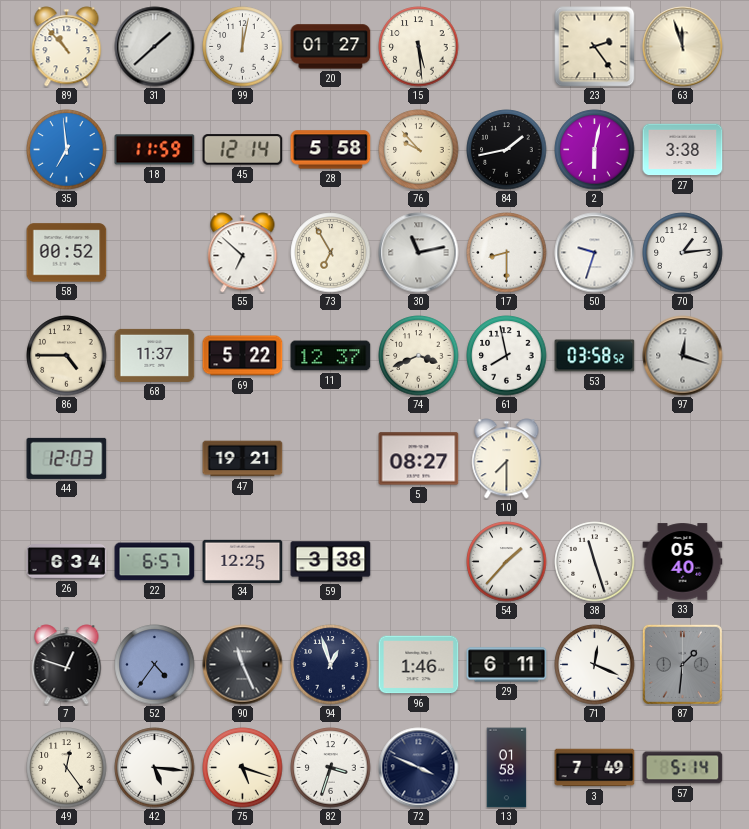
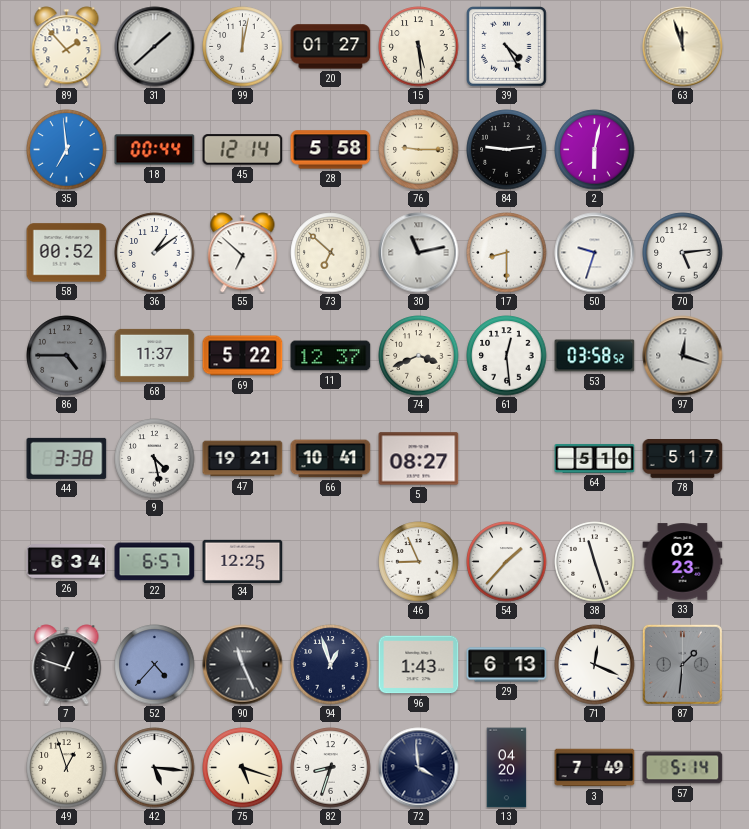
89: 10:53 -> 1:53 (67, 47)
39: none -> 4:25 (507, 47)
23: 2:24 -> none (595, 47)
18: 11:59 -> 00:44 (155, 150)
76: 9:53 -> 9:15 (419, 150)
84: 1:43 -> 9:14 (507, 150)
27: 3:38 -> none (683, 150)
36: none -> 1:09 (155, 253)
73: 6:55 -> 6:52 (331, 253)
70: 1:14 -> 5:14 (683, 253)
86 dial: cream -> grey (67, 356)
61: 7:58 -> 12:29 (507, 356)
44: 12:03 -> 3:38 (67, 458)
9: none -> 4:28 (155, 459)
66: none -> 10:41 (331, 459)
10: 7:30 -> none (507, 459)
64: none -> 5:10 (595, 458)
78: none -> 5:17 (683, 459)
59: 3:38 -> none (331, 562)
46: none -> 8:56 (419, 562)
33: 05:40 -> 02:23 (683, 562)
52: 4:36 -> 4:37 (155, 665)
96: 1:46 -> 1:43 (419, 665)
29: 6:11 -> 6:13 (507, 665)
49: 12:24 -> 12:57 (67, 768)
82: 3:33 -> 8:33 (331, 768)
72: 3:49 -> 3:59 (419, 768)
13: 01:58 -> 04:20 (507, 768)
